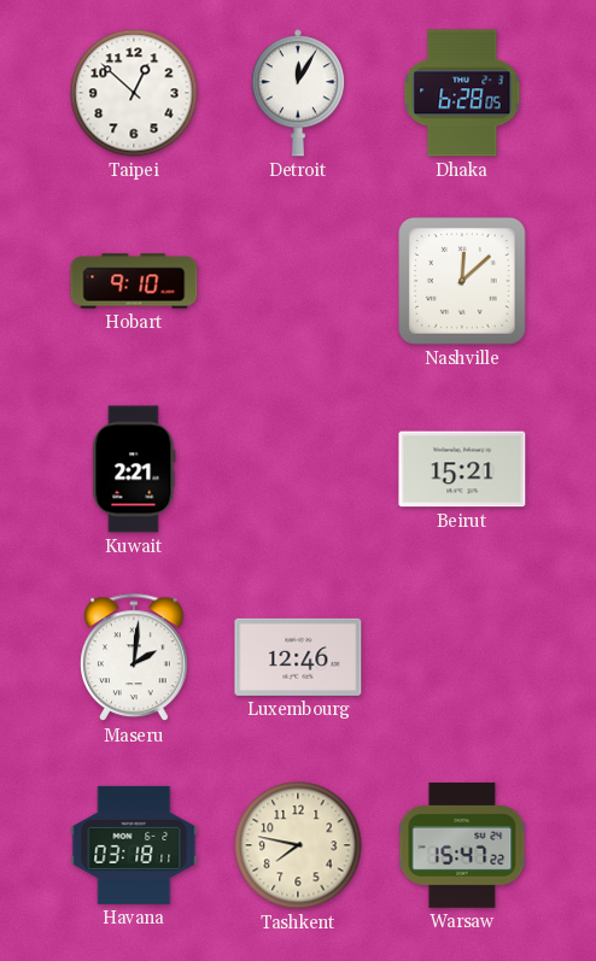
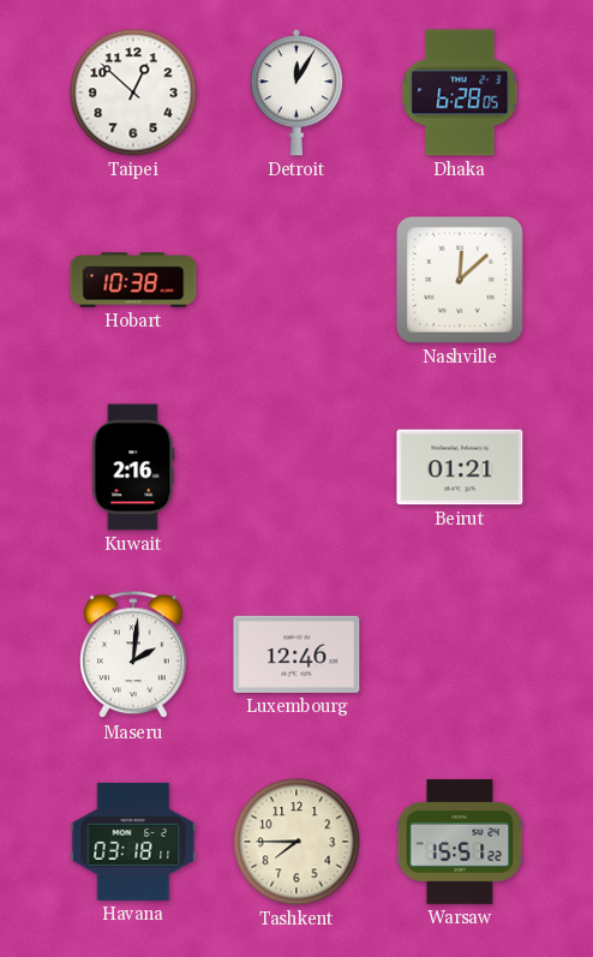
Hobart: 9:10 -> 10:38 (133, 280)
Kuwait: 2:21 -> 2:16 (133, 467)
Beirut: 15:21 -> 01:21 (460, 467)
Tashkent: 7:47 -> 7:45 (296, 842)
Warsaw: 15:47 -> 15:51 (460, 842)
